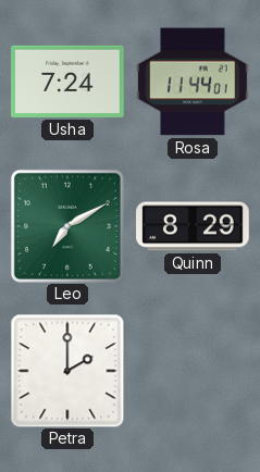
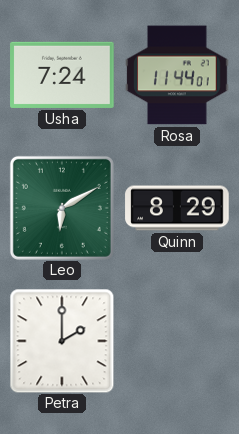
Leo: 7:10 -> 6:10 (62, 208)
